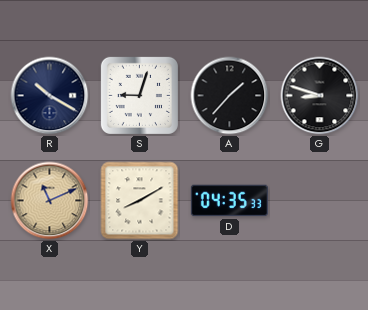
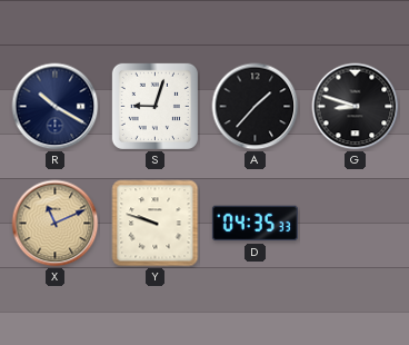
Y: 8:10 -> 9:48 (156, 224)
